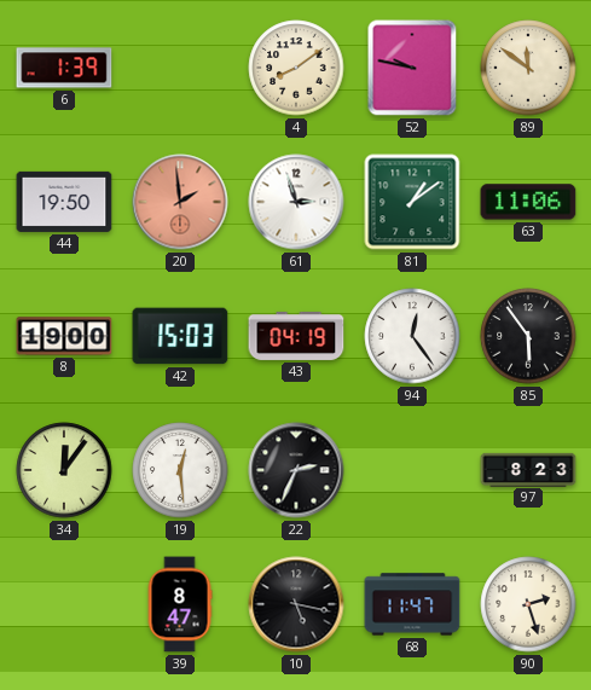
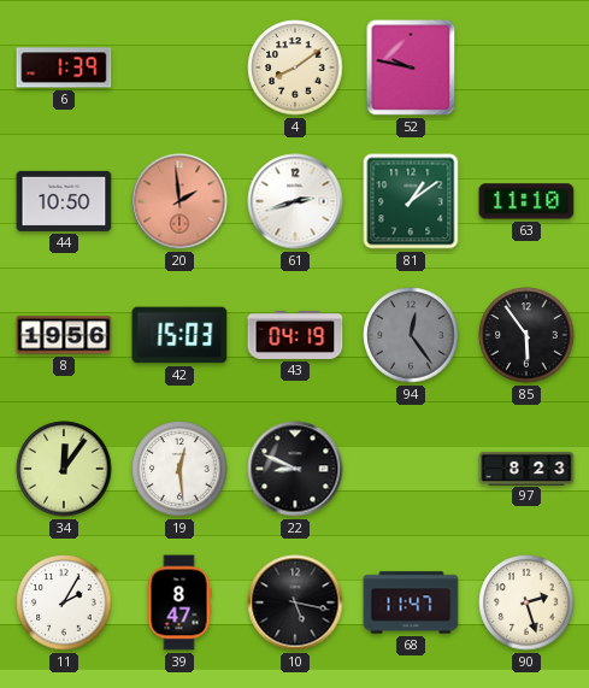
89: 11:51 -> none (528, 68)
44: 19:50 -> 10:50 (64, 201)
61: 2:57 -> 2:42 (295, 201)
63: 11:06 -> 11:10 (526, 201)
8: 19:00 -> 19:56 (64, 335)
94 dial: white -> grey (411, 335)
22: 2:34 -> 8:49 (295, 469)
11: none -> 2:05 (64, 602)
